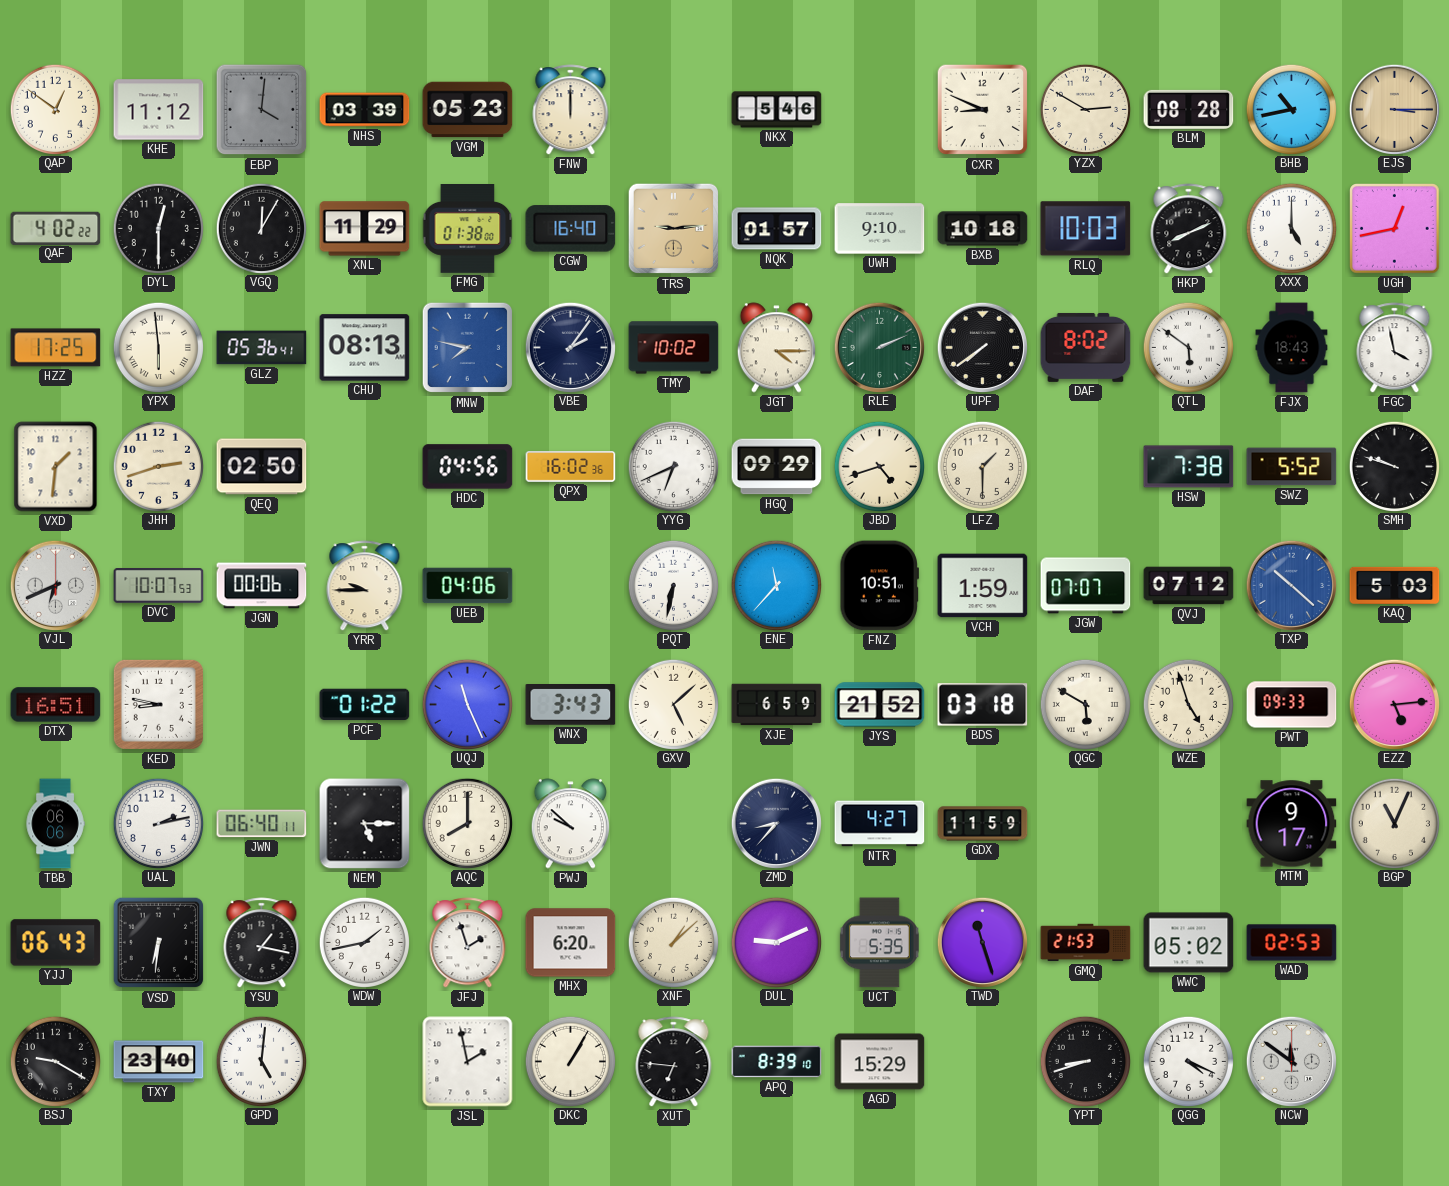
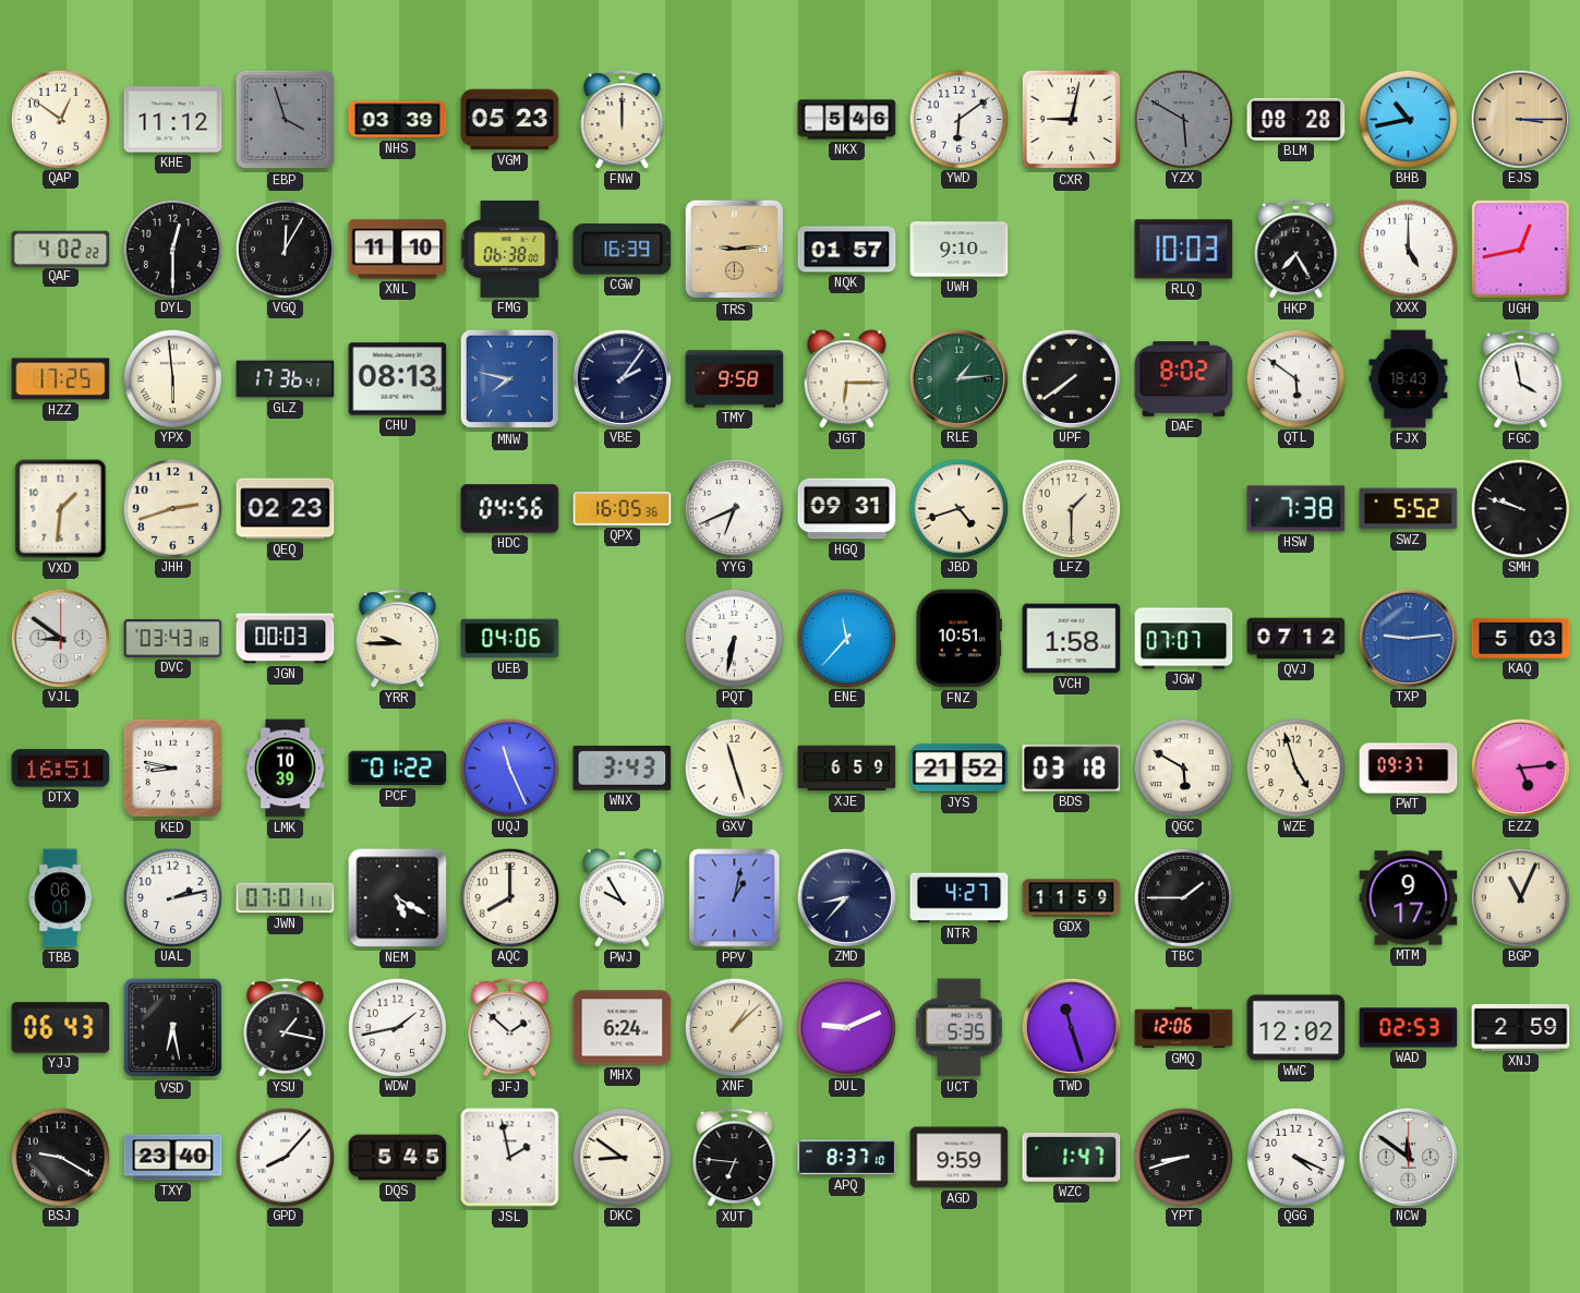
EBP: 4:01 -> 3:57 (286, 120)
YWD: none -> 6:09 (958, 119)
CXR: 8:49 -> 9:02 (1072, 120)
YZX: 2:50 -> 5:50 (1183, 119)
YZX dial: cream -> grey (1183, 119)
XNL: 11:29 -> 11:10 (398, 250)
FMG: 01:38 -> 06:38 (510, 250)
CGW: 16:40 -> 16:39 (623, 250)
BXB: 10:18 -> none (983, 229)
HKP: 8:11 -> 7:25 (1296, 250)
GLZ: 05:36 -> 17:36 (286, 379)
TMY: 10:02 -> 9:58 (735, 379)
JGT: 4:15 -> 6:15 (846, 379)
RLE: 2:11 -> 1:14 (958, 378)
QEQ: 02:50 -> 02:23 (286, 509)
QPX: 16:02 -> 16:05 (623, 509)
HGQ: 09:29 -> 09:31 (847, 509)
VJL: 6:41 -> 8:51 (60, 638)
DVC: 10:07 -> 03:43 (173, 639)
JGN: 00:06 -> 00:03 (286, 639)
VCH: 1:59 -> 1:58 (1072, 639)
TXP: 10:22 -> 9:14 (1408, 638)
LMK: none -> 10:39 (286, 769)
GXV: 5:08 -> 11:27 (734, 768)
PWT: 09:33 -> 09:37 (1409, 769)
TBB: 06:06 -> 06:01 (60, 898)
JWN: 06:40 -> 07:01 (286, 898)
NEM: 5:15 -> 5:20 (398, 898)
PWJ: 9:52 -> 9:55 (622, 898)
PPV: none -> 1:02 (735, 898)
TBC: none -> 1:45 (1183, 897)
VSD: 6:31 -> 6:28 (173, 1028)
JFJ: 1:57 -> 1:52 (510, 1028)
MHX: 6:20 -> 6:24 (623, 1028)
GMQ: 21:53 -> 12:06 (1184, 1028)
WWC: 05:02 -> 12:02 (1296, 1028)
XNJ: none -> 2:59 (1521, 1028)
GPD: 5:01 -> 8:07 (285, 1157)
DQS: none -> 5:45 (398, 1158)
DKC: 1:05 -> 8:51 (622, 1157)
APQ: 8:39 -> 8:37 (847, 1158)
AGD: 15:29 -> 9:59 (960, 1158)
WZC: none -> 1:47 (1072, 1157)
